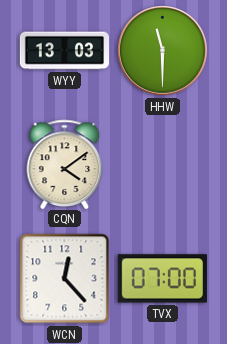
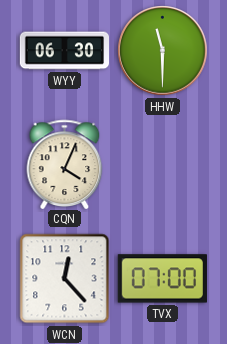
WYY: 13:03 -> 06:30 (65, 51)
CQN: 4:09 -> 4:04 (65, 164)
